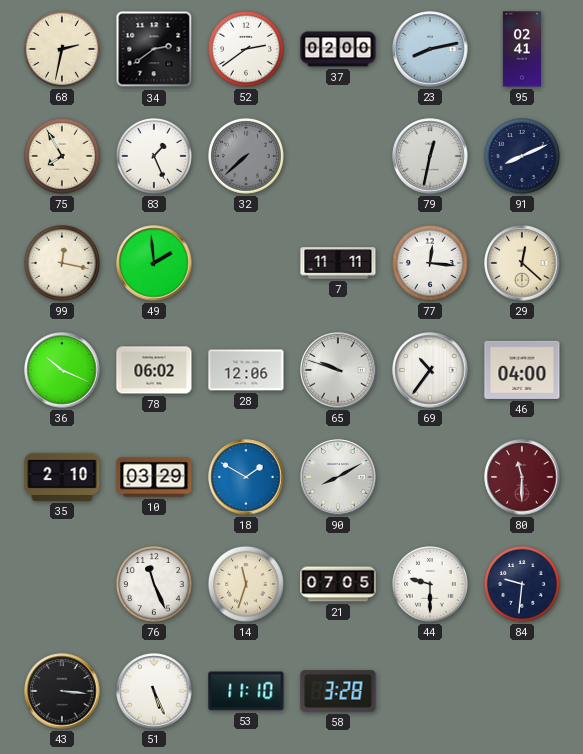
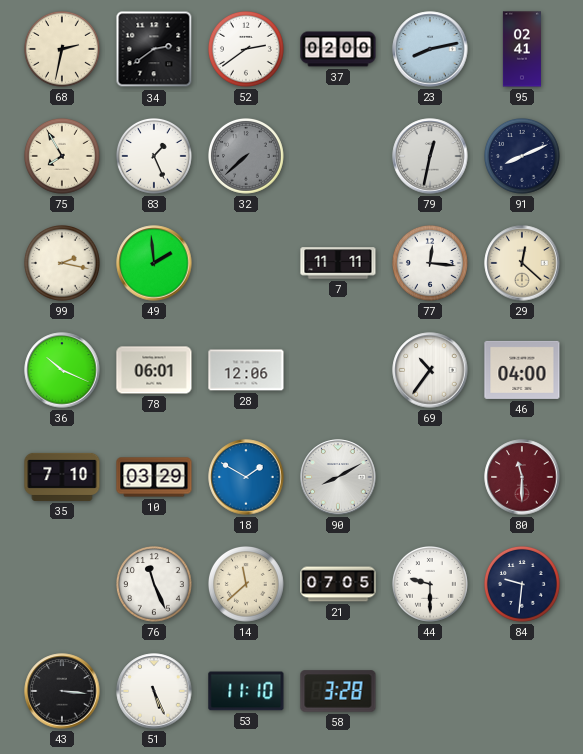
99: 12:17 -> 2:17 (63, 264)
78: 06:02 -> 06:01 (154, 370)
65: 9:48 -> none (338, 370)
35: 2:10 -> 7:10 (62, 477)
14: 11:33 -> 11:38 (247, 585)
